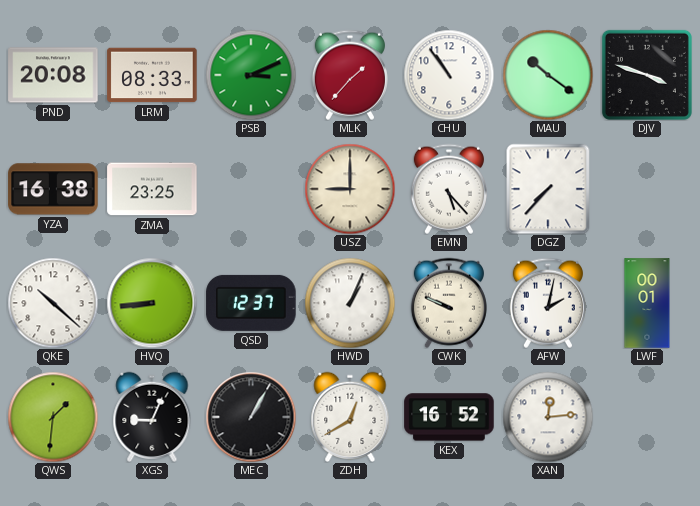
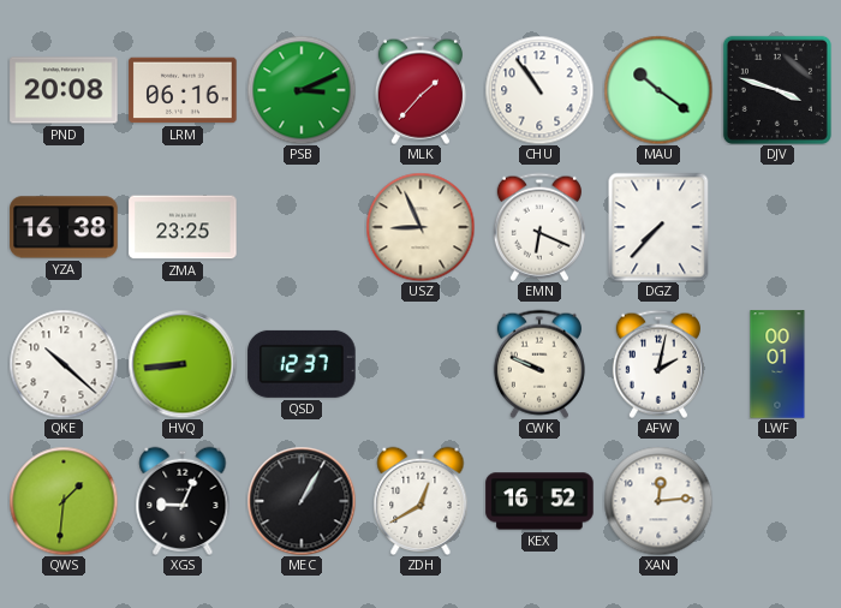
LRM: 08:33 -> 06:16 (183, 90)
USZ: 9:00 -> 8:56 (421, 227)
EMN: 5:23 -> 6:19 (539, 227)
HWD: 1:04 -> none (350, 303)
